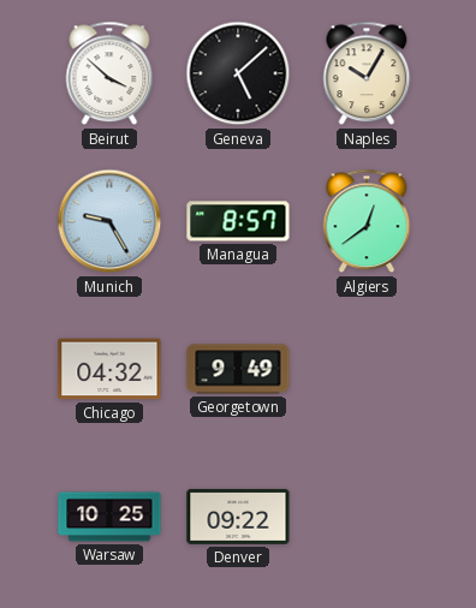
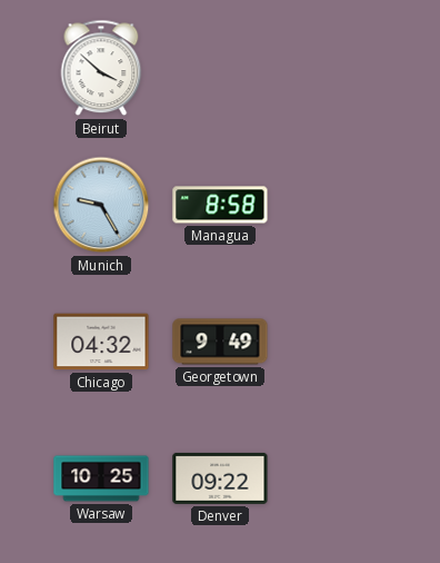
Geneva: 5:08 -> none (238, 73)
Naples: 10:05 -> none (367, 73)
Managua: 8:57 -> 8:58 (220, 205)
Algiers: 12:39 -> none (367, 221)
